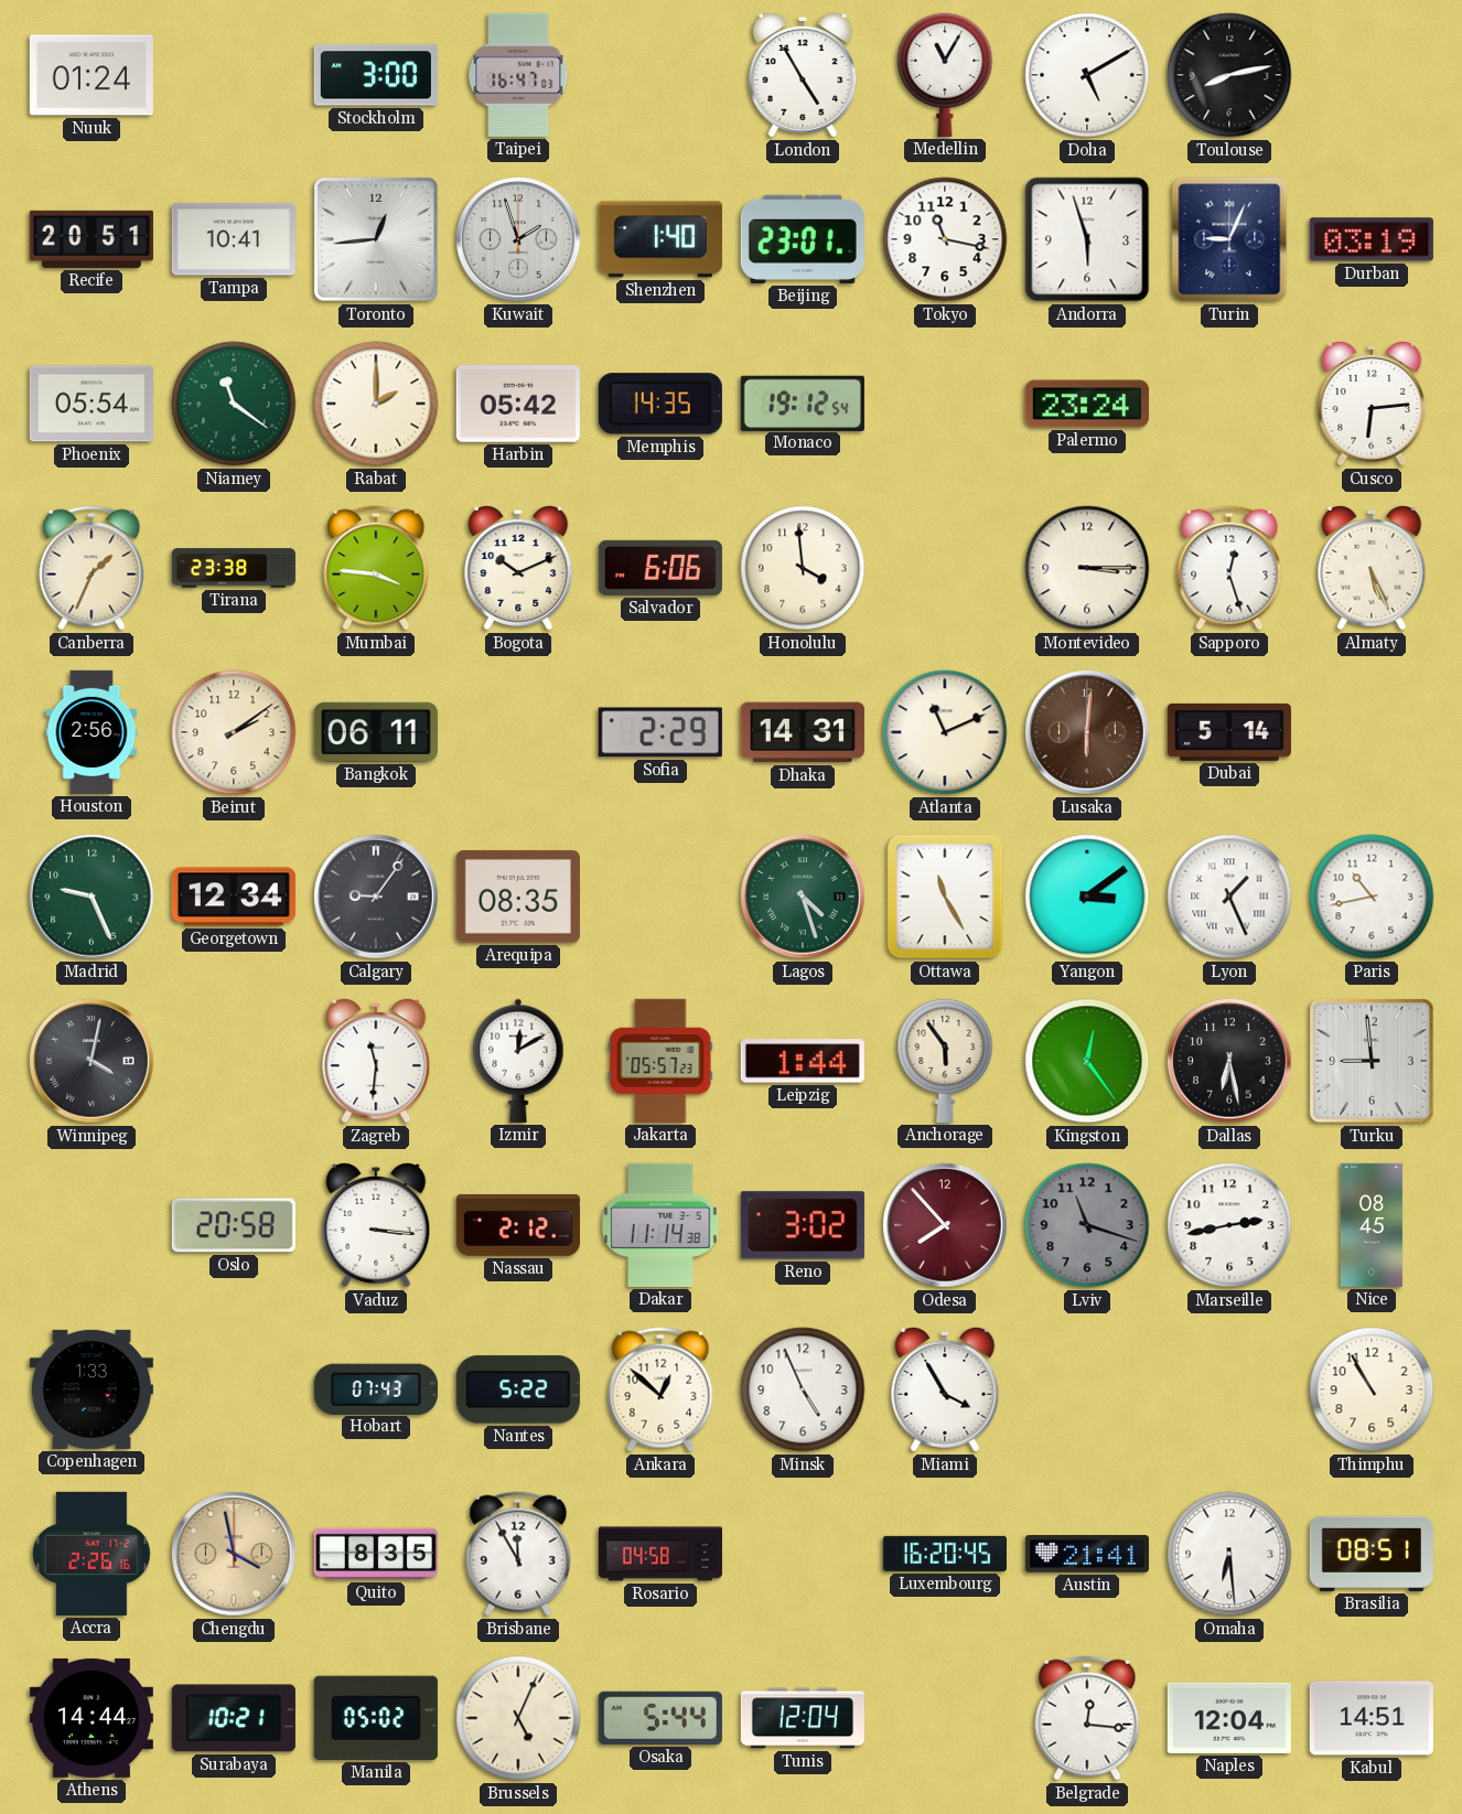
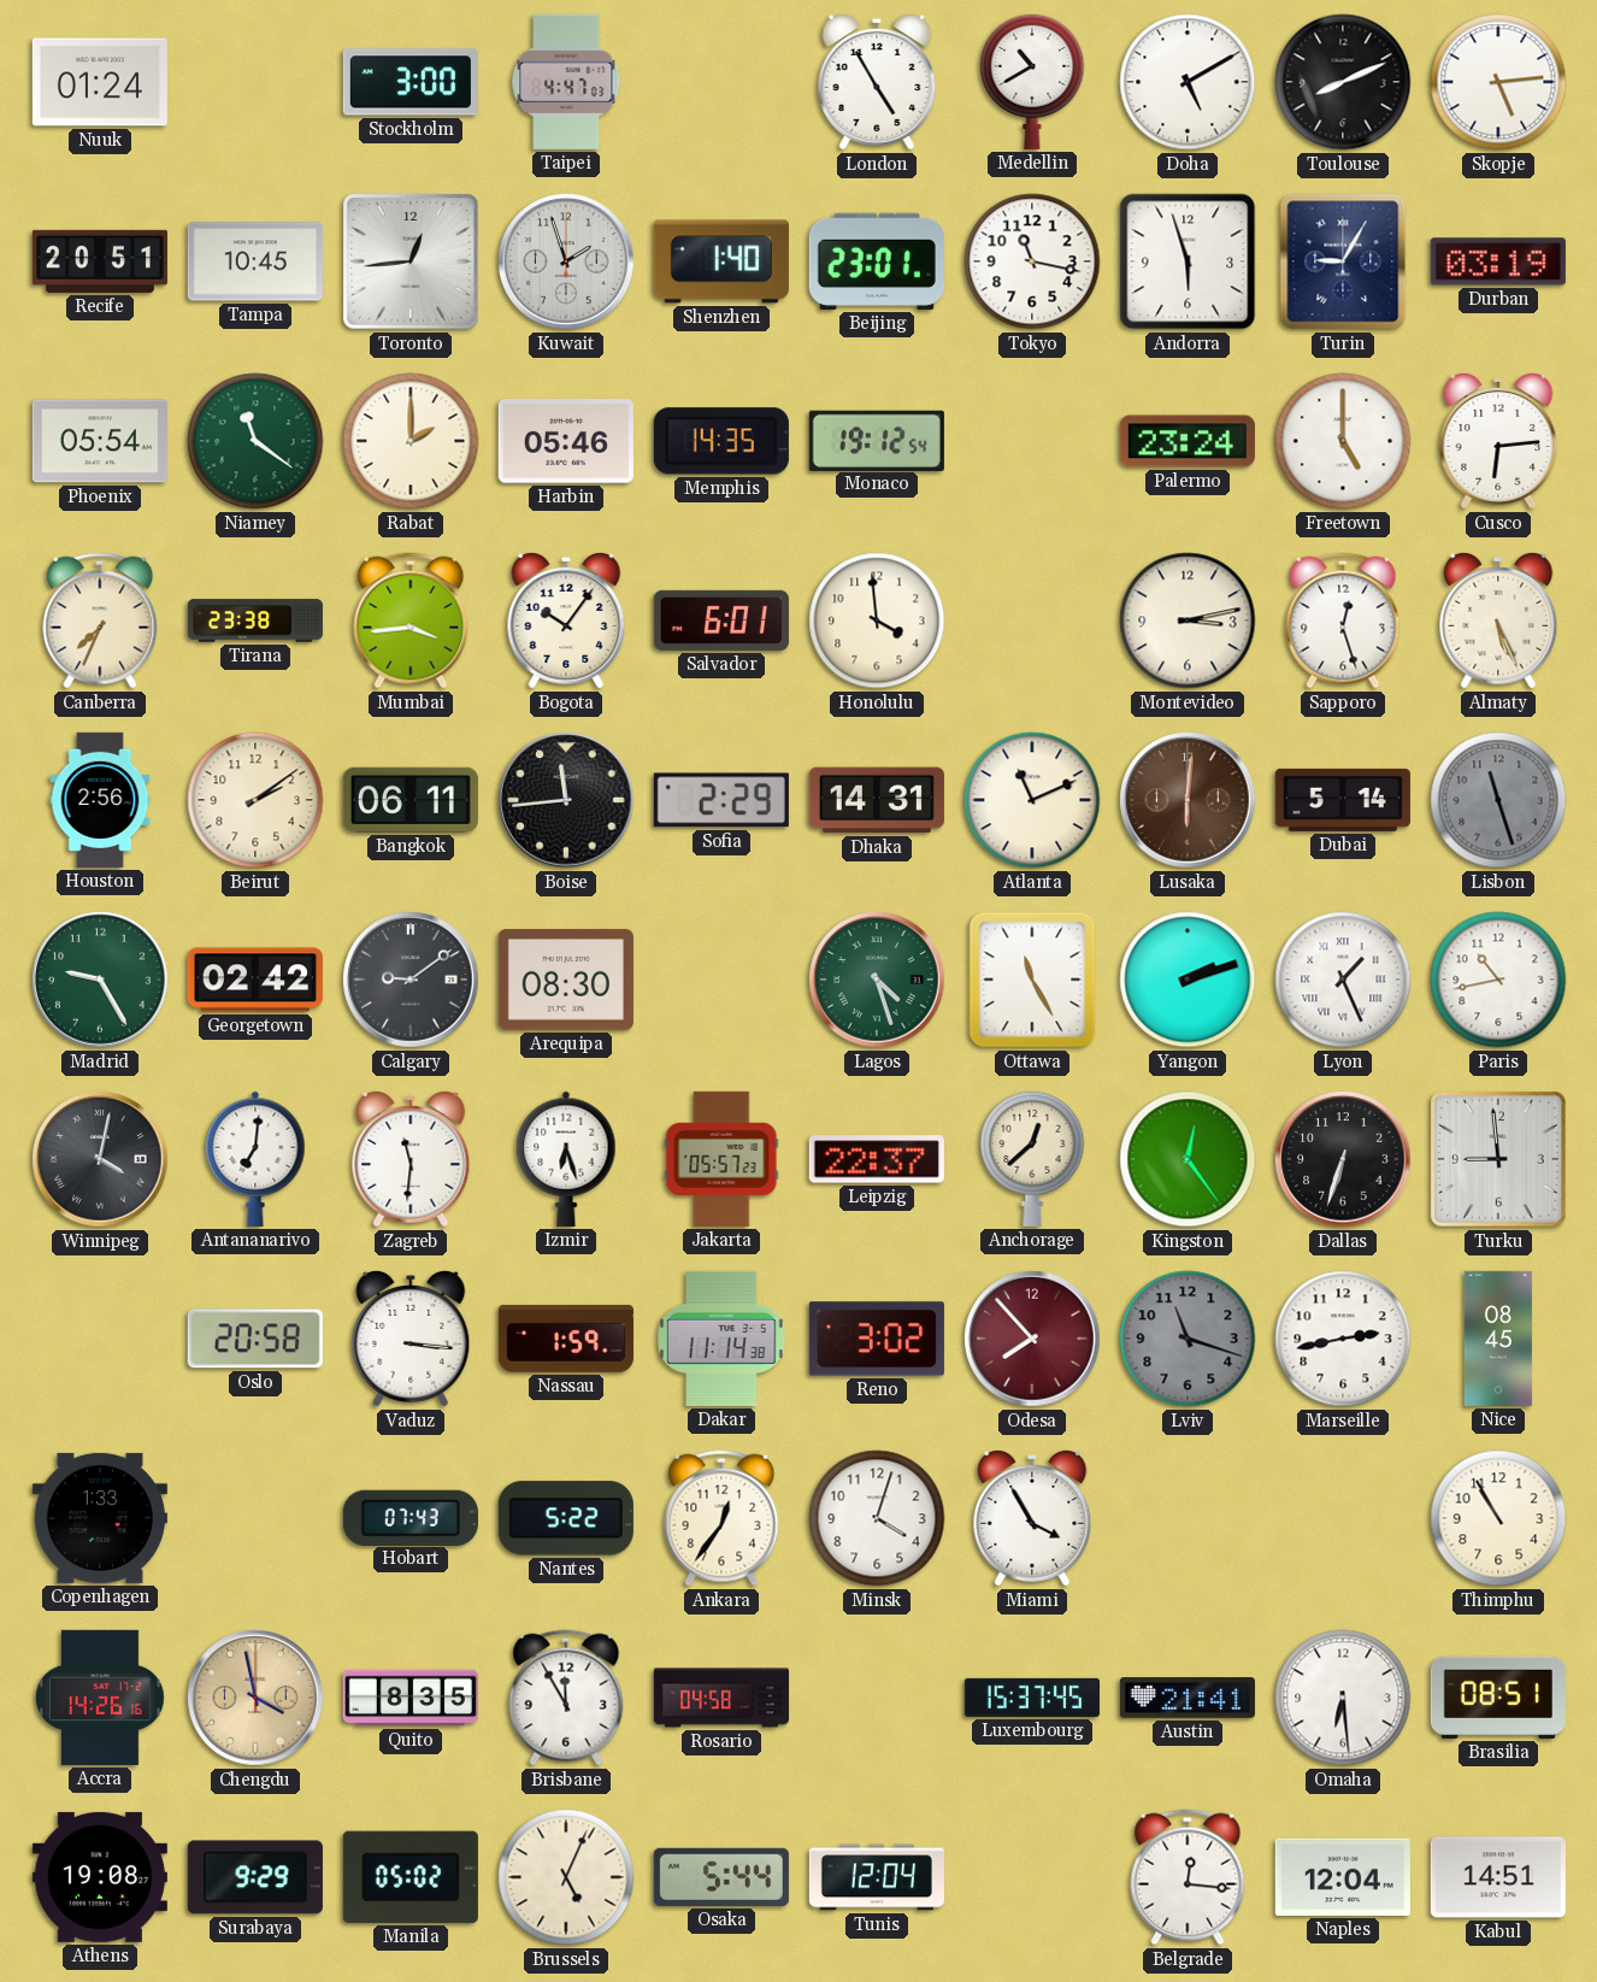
Taipei: 16:47 -> 4:47 (566, 82)
Medellin: 11:05 -> 10:40 (1032, 81)
Toulouse: 8:13 -> 8:11 (1343, 82)
Skopje: none -> 5:14 (1498, 82)
Tampa: 10:41 -> 10:45 (255, 261)
Turin: 9:04 -> 9:05 (1343, 261)
Harbin: 05:42 -> 05:46 (566, 442)
Freetown: none -> 5:00 (1343, 441)
Canberra: 1:34 -> 7:34 (100, 621)
Mumbai: 3:46 -> 3:44 (411, 621)
Bogota: 10:11 -> 10:06 (566, 621)
Salvador: 6:06 -> 6:01 (721, 621)
Montevideo: 3:15 -> 3:13 (1188, 621)
Boise: none -> 11:44 (566, 800)
Lisbon: none -> 11:27 (1498, 800)
Madrid: 9:26 -> 9:25 (100, 980)
Georgetown: 12:34 -> 02:42 (255, 980)
Calgary: 9:06 -> 9:09 (411, 980)
Arequipa: 08:35 -> 08:30 (566, 980)
Yangon: 3:09 -> 2:12 (1188, 980)
Antananarivo: none -> 7:01 (255, 1159)
Izmir: 12:10 -> 6:27 (566, 1159)
Leipzig: 1:44 -> 22:37 (877, 1159)
Anchorage: 5:54 -> 12:38 (1032, 1158)
Dallas: 6:28 -> 6:33 (1343, 1159)
Nassau: 2:12 -> 1:59 (566, 1339)
Ankara: 12:52 -> 12:36 (721, 1518)
Minsk: 4:56 -> 4:03 (877, 1518)
Accra: 2:26 -> 14:26 (101, 1698)
Luxembourg: 16:20 -> 15:37 (1032, 1698)
Athens: 14:44 -> 19:08 (100, 1877)
Surabaya: 10:21 -> 9:29 (255, 1877)
